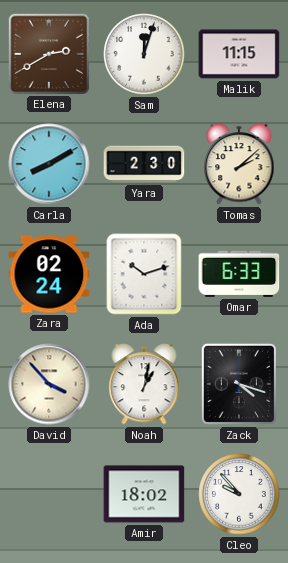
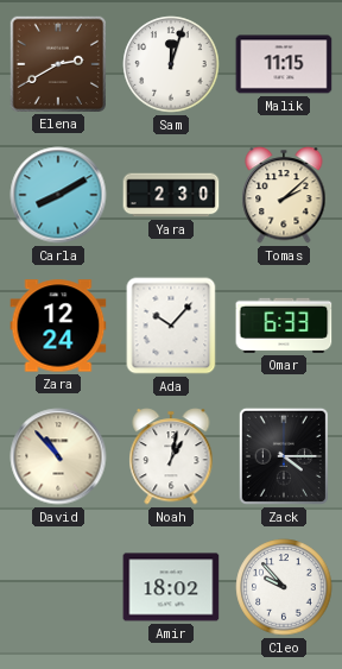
Zara: 02:24 -> 12:24 (58, 326)
Ada: 10:12 -> 10:07 (171, 326)
David: 3:53 -> 10:53 (58, 456)
Zack: 4:18 -> 4:15 (284, 456)
